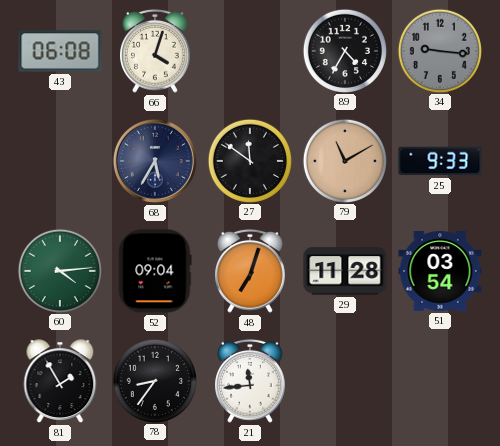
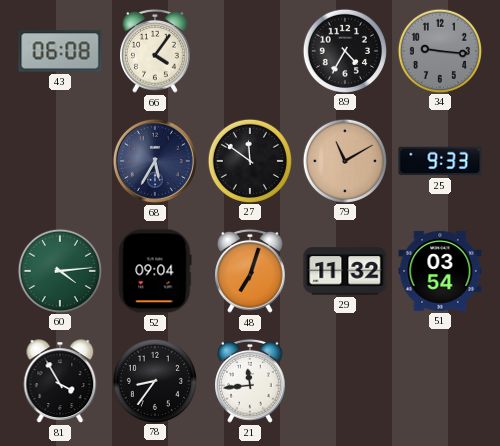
66: 4:03 -> 4:06 (156, 51)
29: 11:28 -> 11:32 (345, 271)
81: 1:55 -> 3:55 (60, 381)
